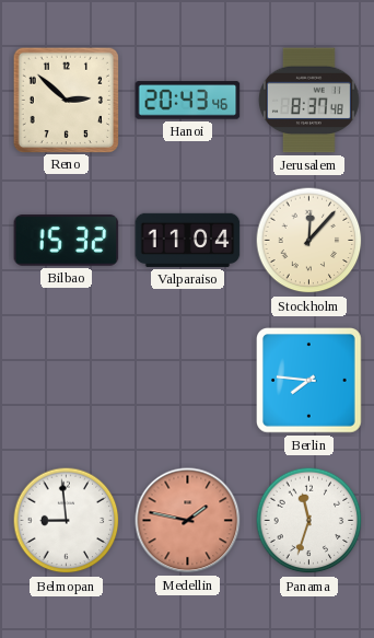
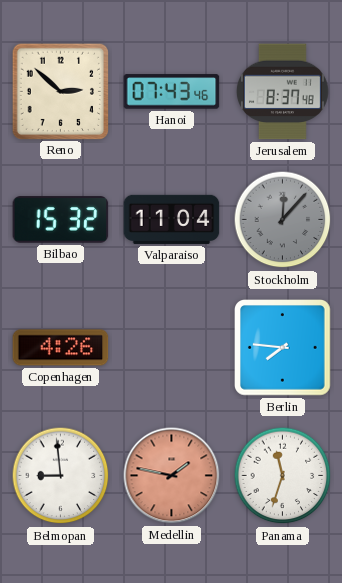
Hanoi: 20:43 -> 07:43 (172, 92)
Stockholm dial: cream -> grey (283, 220)
Copenhagen: none -> 4:26 (61, 348)
